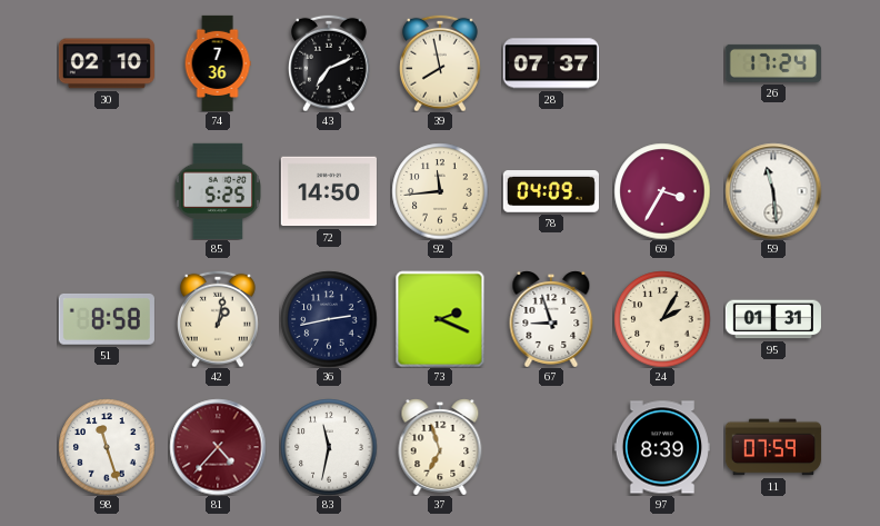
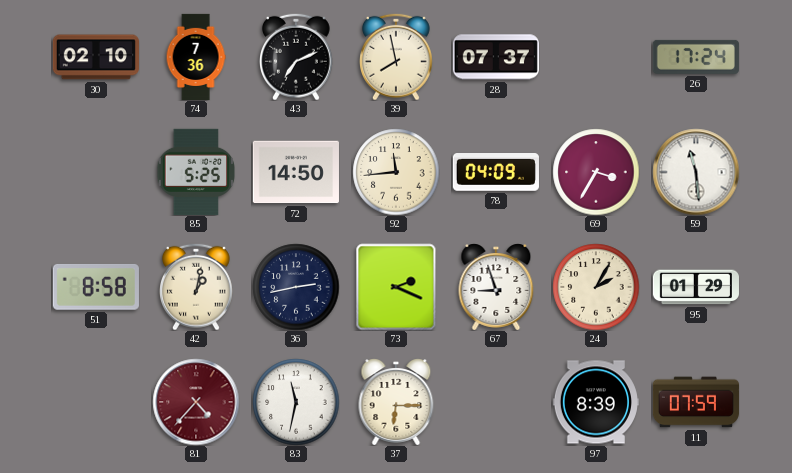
95: 01:31 -> 01:29 (695, 287)
98: 11:27 -> none (107, 447)
37: 6:57 -> 6:15 (396, 402)
